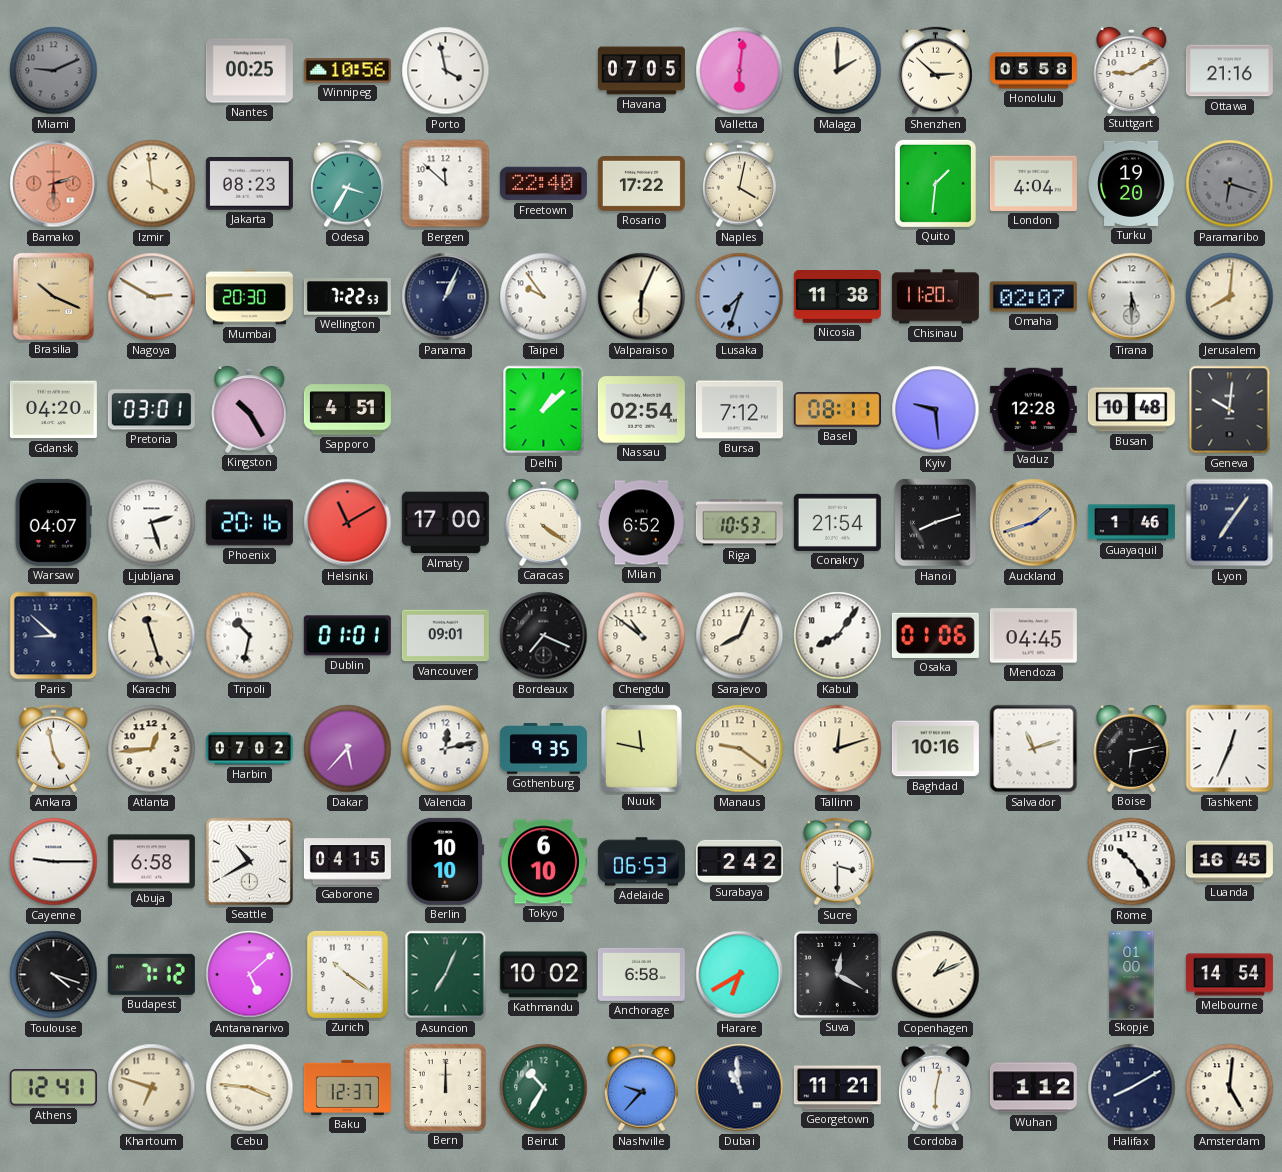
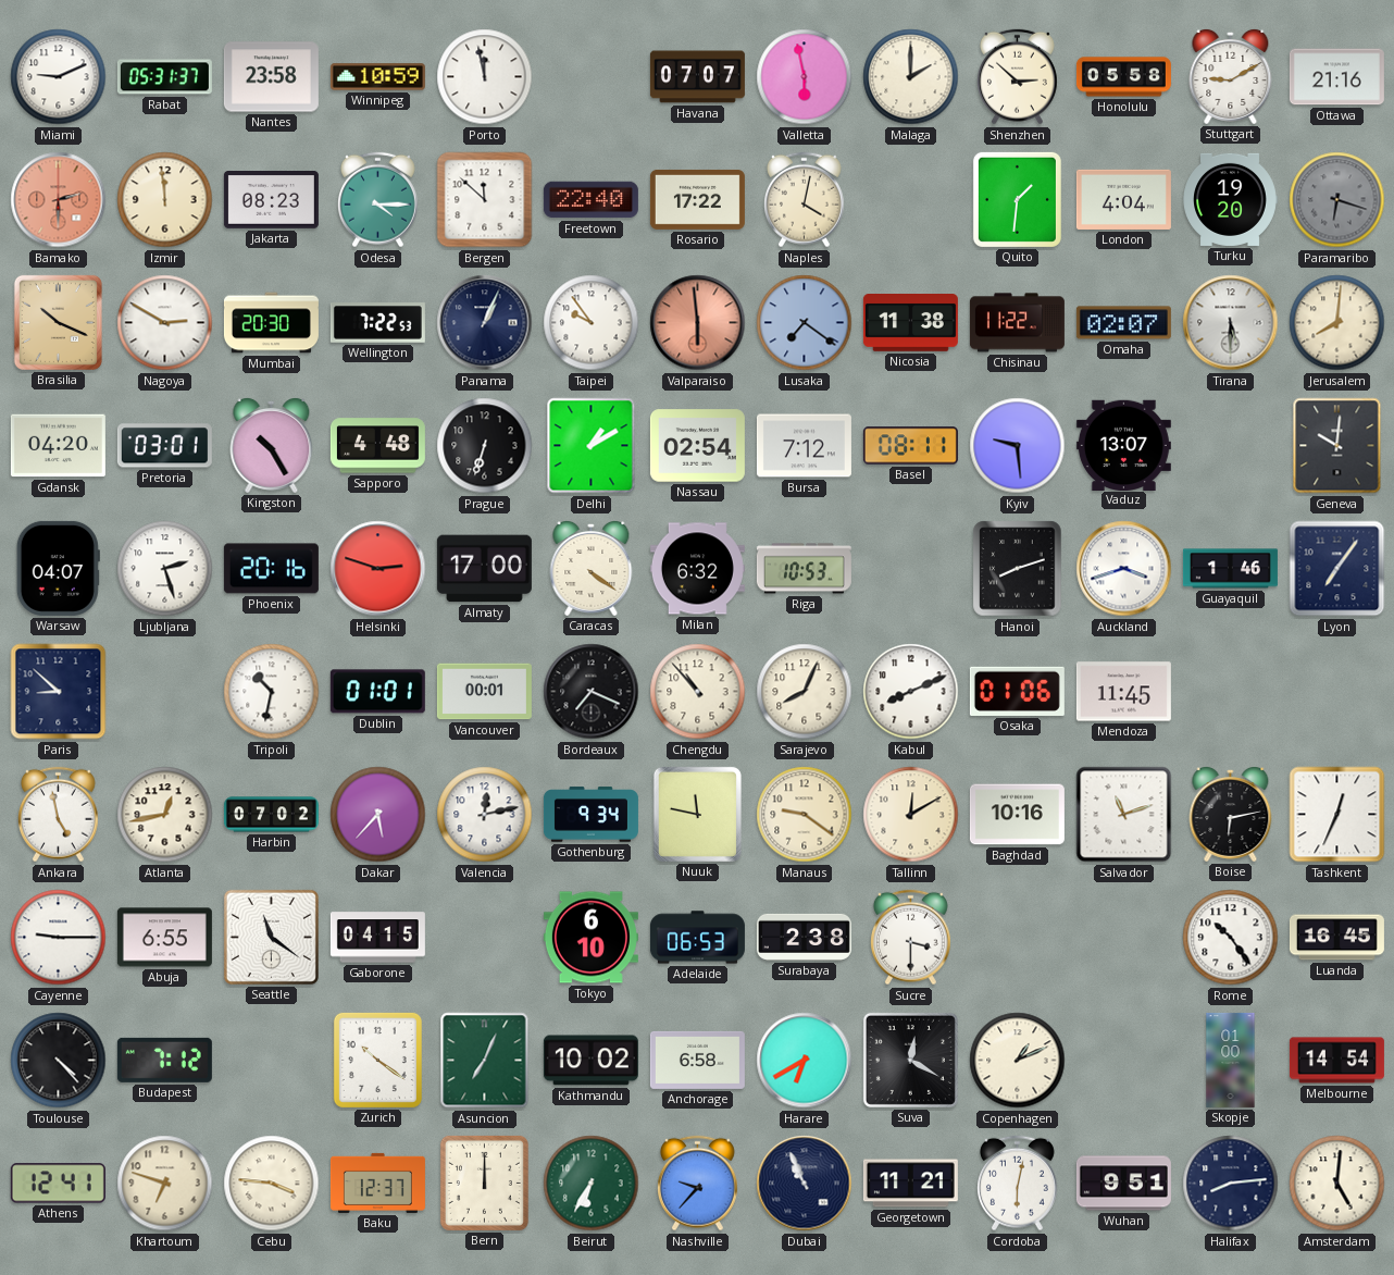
Miami dial: grey -> white (59, 77)
Rabat: none -> 05:31 (164, 77)
Nantes: 00:25 -> 23:58 (271, 77)
Winnipeg: 10:56 -> 10:59 (377, 77)
Porto: 3:58 -> 11:58 (485, 77)
Havana: 07:05 -> 07:07 (697, 77)
Valletta: 6:01 -> 5:58 (805, 77)
Izmir: 3:59 -> 11:59 (165, 200)
Odesa: 3:35 -> 4:15 (377, 200)
Valparaiso: 6:04 -> 5:59 (698, 323)
Valparaiso dial: cream -> salmon (698, 323)
Lusaka: 7:33 -> 7:21 (805, 323)
Chisinau: 11:20 -> 11:22 (1017, 323)
Sapporo: 4:51 -> 4:48 (377, 446)
Prague: none -> 6:33 (485, 446)
Delhi: 1:08 -> 1:10 (592, 446)
Vaduz: 12:28 -> 13:07 (1123, 445)
Busan: 10:48 -> none (1131, 410)
Helsinki: 11:10 -> 2:48 (378, 569)
Milan: 6:52 -> 6:32 (697, 569)
Conakry: 21:54 -> none (837, 522)
Auckland: 1:42 -> 3:42 (1124, 569)
Auckland dial: champagne -> white (1124, 569)
Karachi: 11:27 -> none (152, 636)
Vancouver: 09:01 -> 00:01 (484, 692)
Chengdu: 10:51 -> 10:53 (698, 692)
Kabul: 8:06 -> 8:11 (911, 692)
Mendoza: 04:45 -> 11:45 (1123, 692)
Atlanta: 12:44 -> 12:43 (165, 815)
Gothenburg: 9:35 -> 9:34 (590, 815)
Tallinn: 12:12 -> 12:10 (911, 815)
Abuja: 6:58 -> 6:55 (164, 938)
Seattle: 10:40 -> 11:21 (271, 937)
Berlin: 10:10 -> none (446, 861)
Surabaya: 2:42 -> 2:38 (804, 937)
Toulouse: 4:18 -> 4:23 (59, 1061)
Antananarivo: 5:08 -> none (250, 975)
Beirut: 10:35 -> 6:35 (592, 1184)
Dubai: 10:59 -> 10:56 (805, 1184)
Wuhan: 1:12 -> 9:51 (1123, 1184)
Halifax: 8:10 -> 8:14 (1231, 1184)
